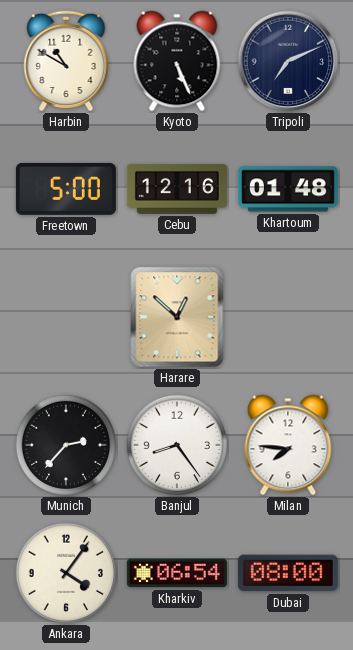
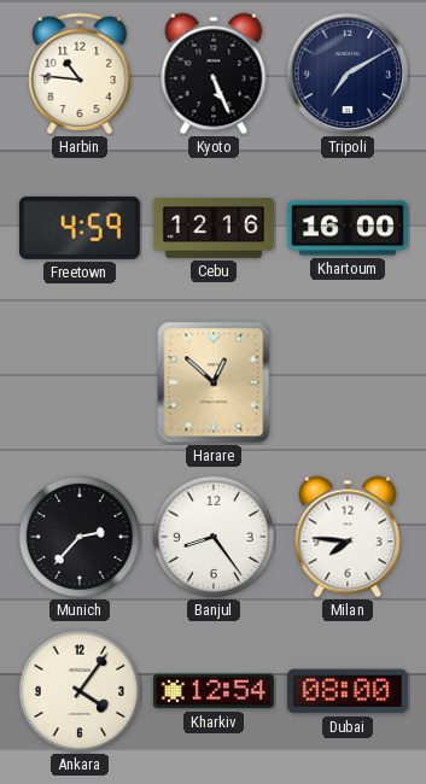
Harbin: 10:50 -> 10:46 (80, 74)
Tripoli: 7:11 -> 7:10 (348, 74)
Freetown: 5:00 -> 4:59 (80, 228)
Khartoum: 01:48 -> 16:00 (348, 228)
Kharkiv: 06:54 -> 12:54 (214, 691)
